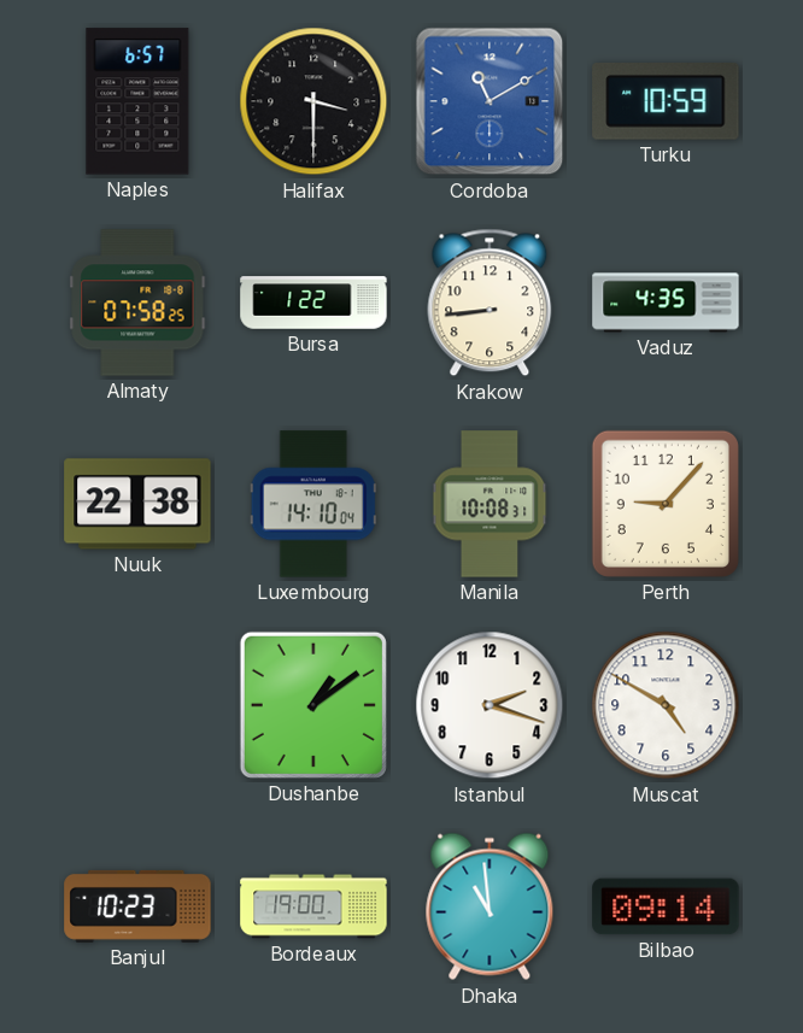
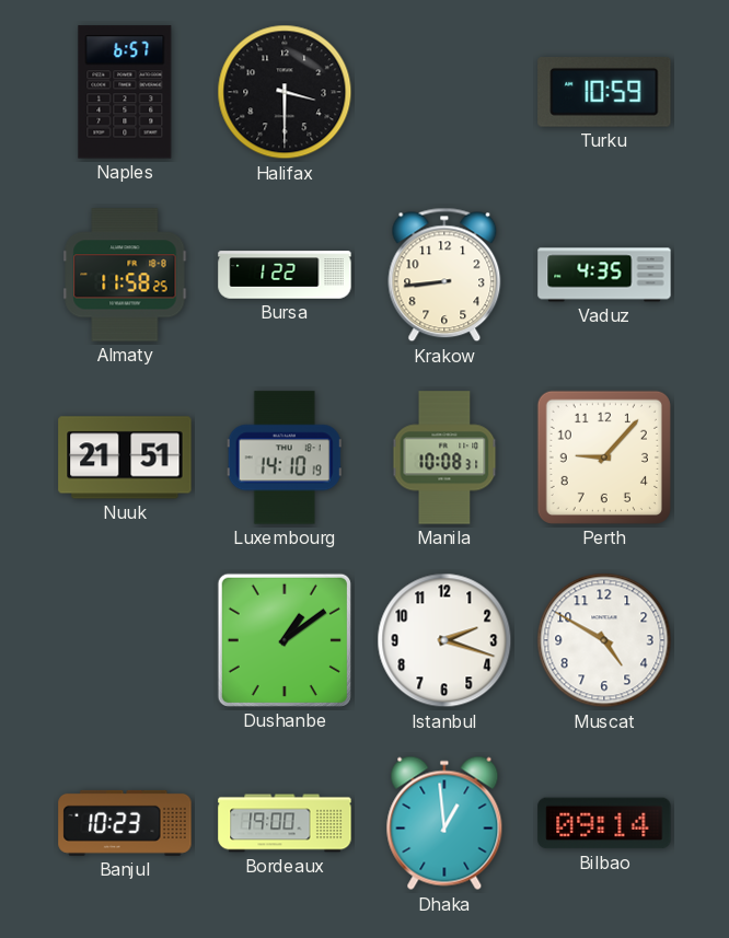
Cordoba: 11:10 -> none (490, 101)
Almaty: 07:58 -> 11:58 (125, 275)
Nuuk: 22:38 -> 21:51 (125, 458)
Luxembourg: 14:10:04 -> 14:10:19 (285, 458)
Dhaka: 10:59 -> 12:59 (444, 823)
